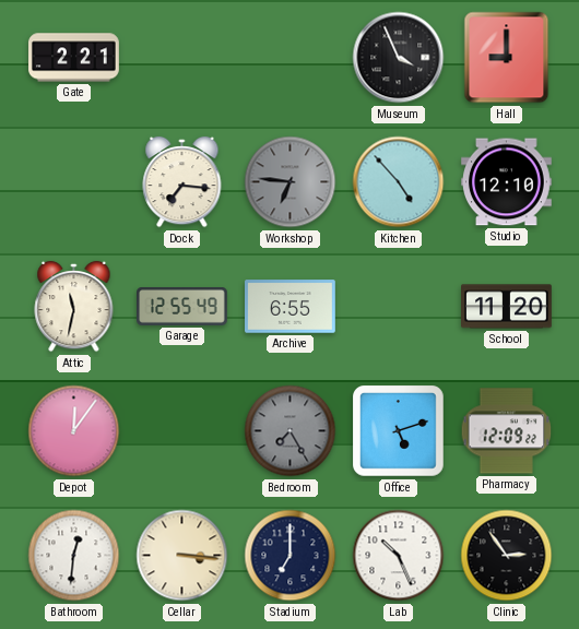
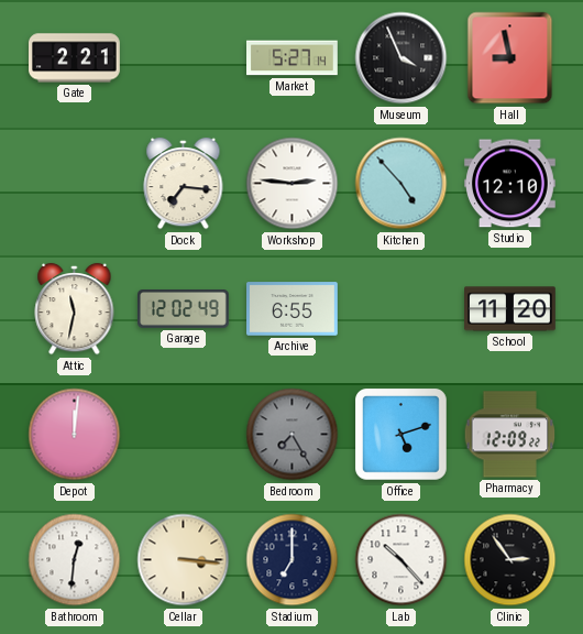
Market: none -> 5:27 (293, 58)
Hall: 9:00 -> 8:58 (510, 58)
Workshop: 6:46 -> 2:46 (293, 184)
Workshop dial: grey -> white (293, 184)
Garage: 12:55 -> 12:02 (184, 309)
Depot: 12:06 -> 12:01 (75, 435)
Lab: 10:26 -> 10:23 (402, 560)
